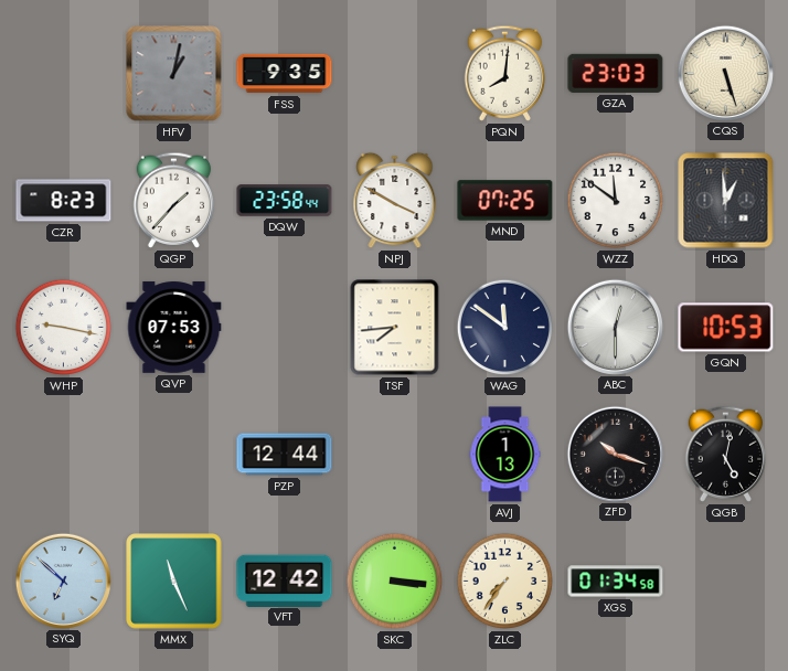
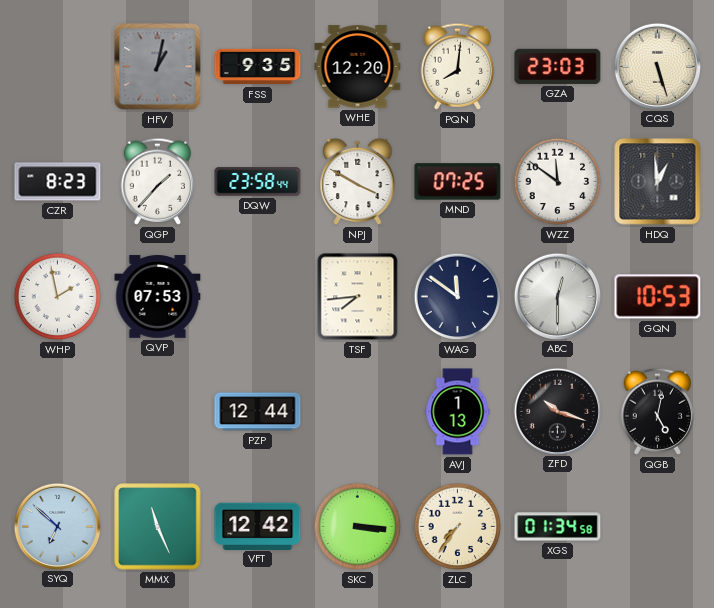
WHE: none -> 12:20 (358, 67)
WHP: 9:17 -> 1:58 (58, 297)
